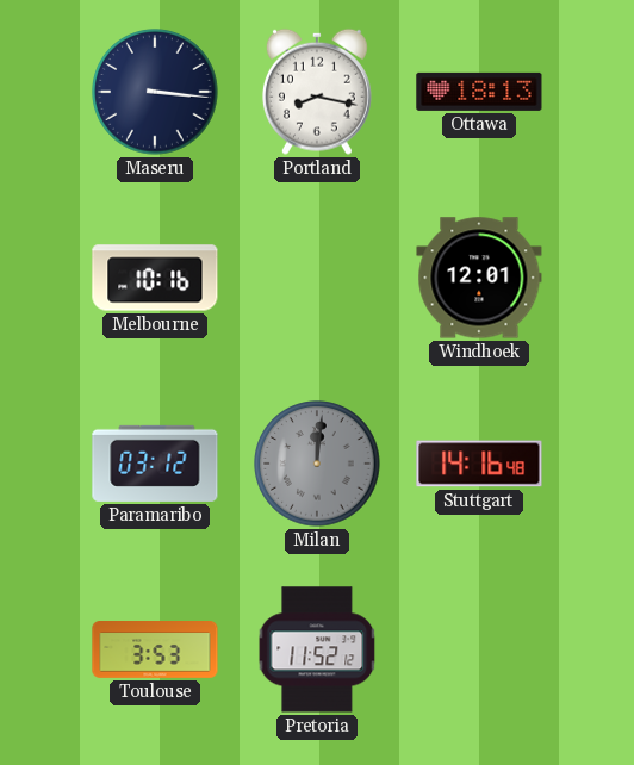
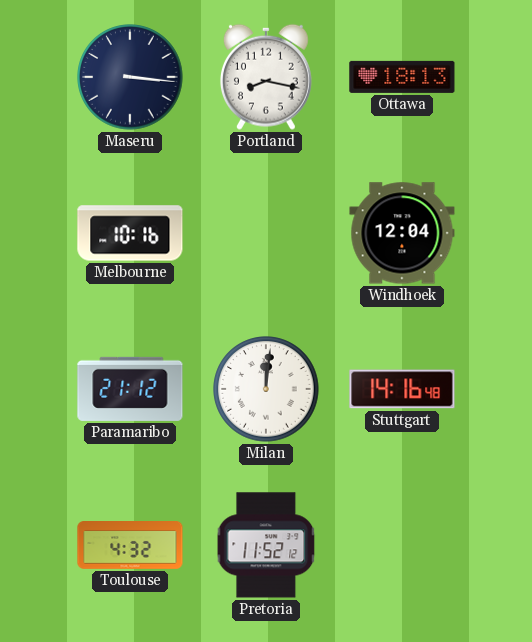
Windhoek: 12:01 -> 12:04 (402, 233)
Paramaribo: 03:12 -> 21:12 (130, 389)
Milan dial: grey -> white (266, 389)
Toulouse: 3:53 -> 4:32 (130, 546)
